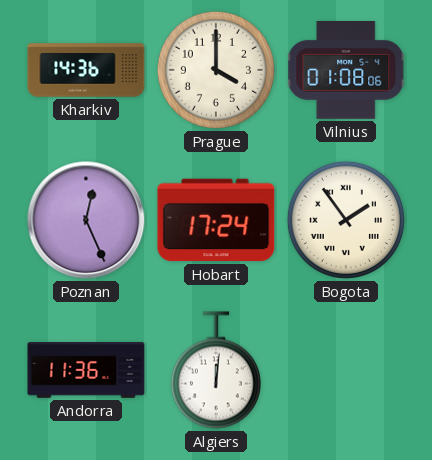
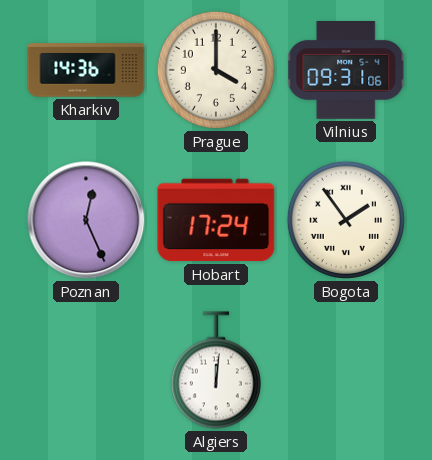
Vilnius: 01:08 -> 09:31 (347, 71)
Andorra: 11:36 -> none (86, 371)
